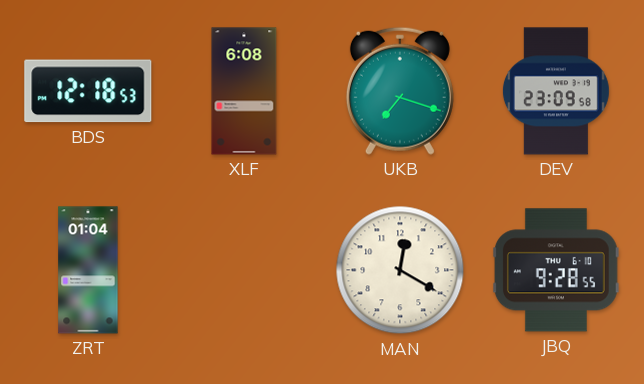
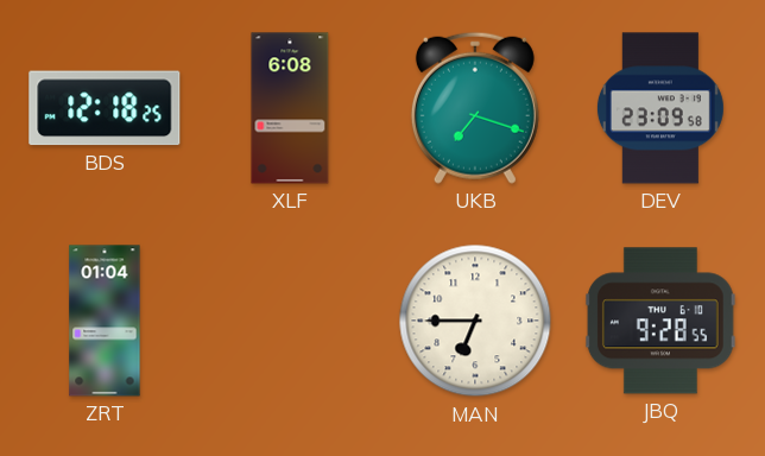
BDS: 12:18:53 -> 12:18:25 (105, 108)
MAN: 12:20 -> 6:45 (475, 321)
